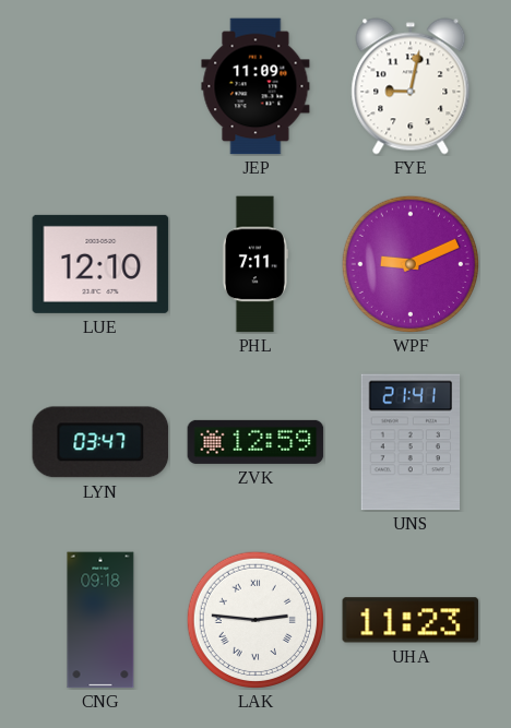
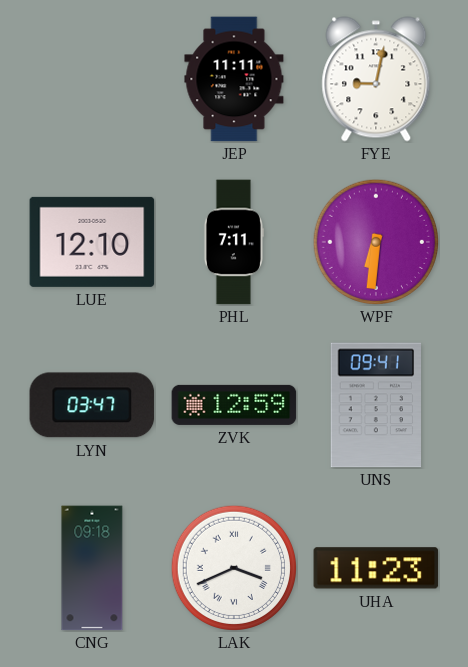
JEP: 11:09 -> 11:11 (234, 79)
WPF: 9:11 -> 6:31 (375, 241)
UNS: 21:41 -> 09:41 (376, 405)
LAK: 2:46 -> 3:41 (233, 567)
